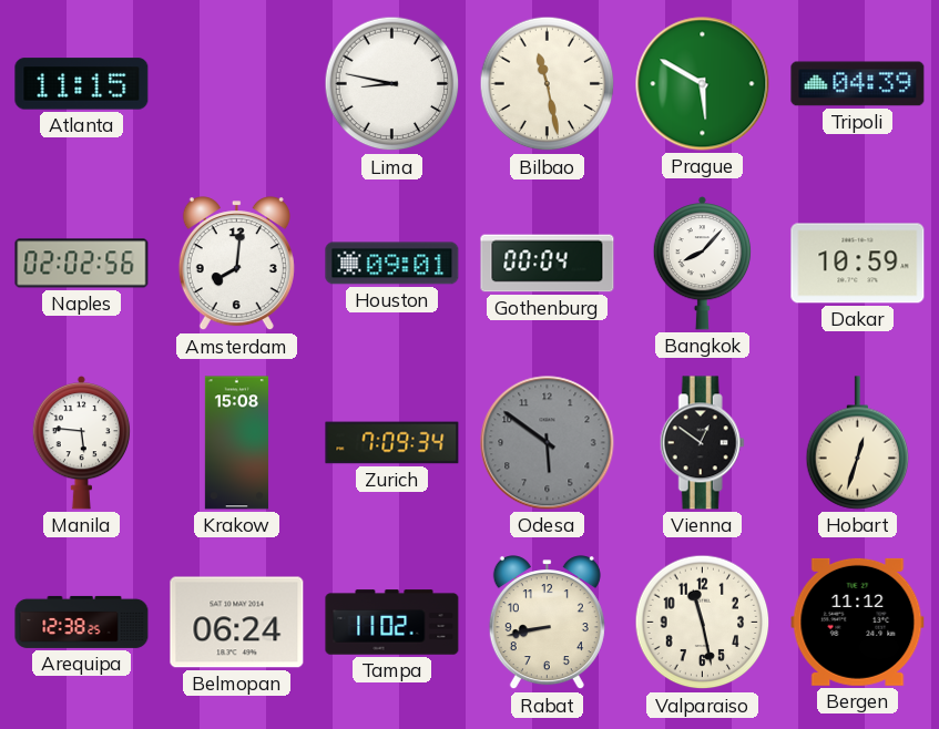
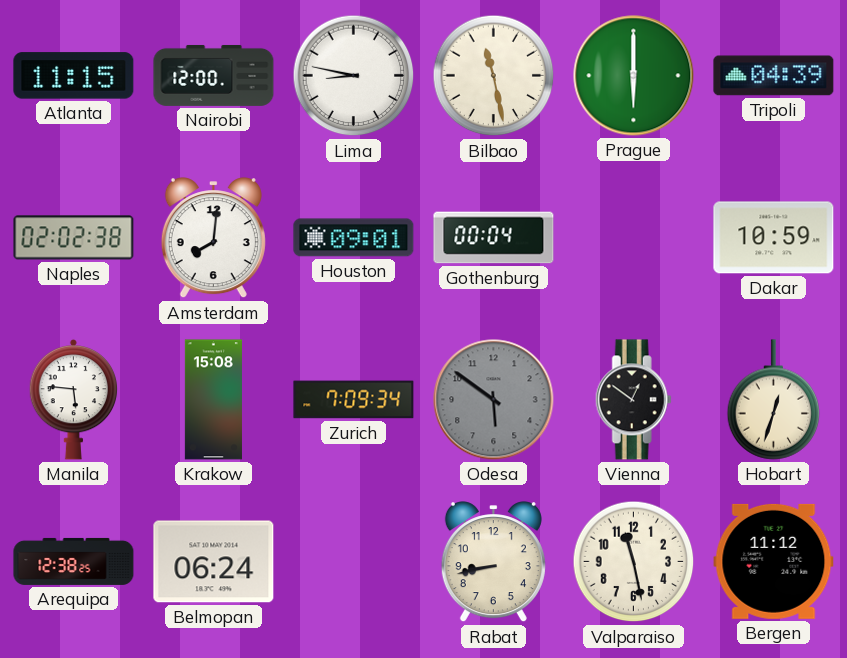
Nairobi: none -> 12:00 (214, 75)
Prague: 5:50 -> 6:00 (634, 76)
Naples: 02:02:56 -> 02:02:38 (74, 238)
Bangkok: 8:07 -> none (703, 263)
Tampa: 11:02 -> none (392, 623)
